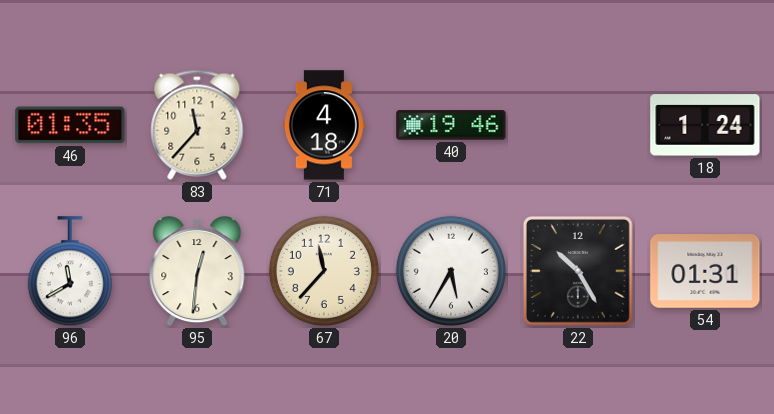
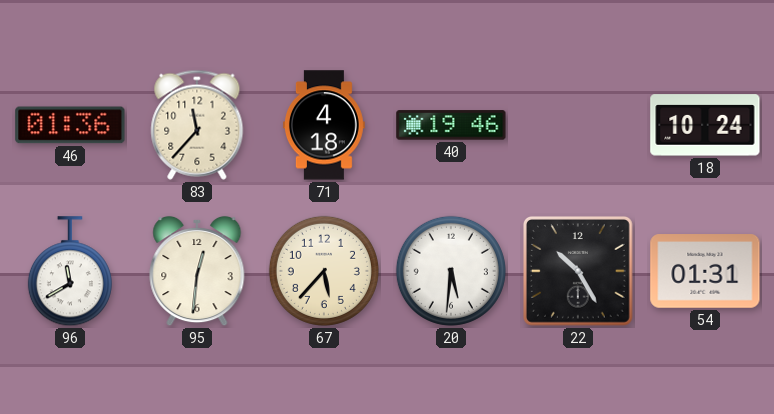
46: 01:35 -> 01:36 (70, 125)
18: 1:24 -> 10:24 (705, 125)
67: 11:37 -> 5:37 (324, 271)
20: 5:35 -> 5:31 (451, 271)
